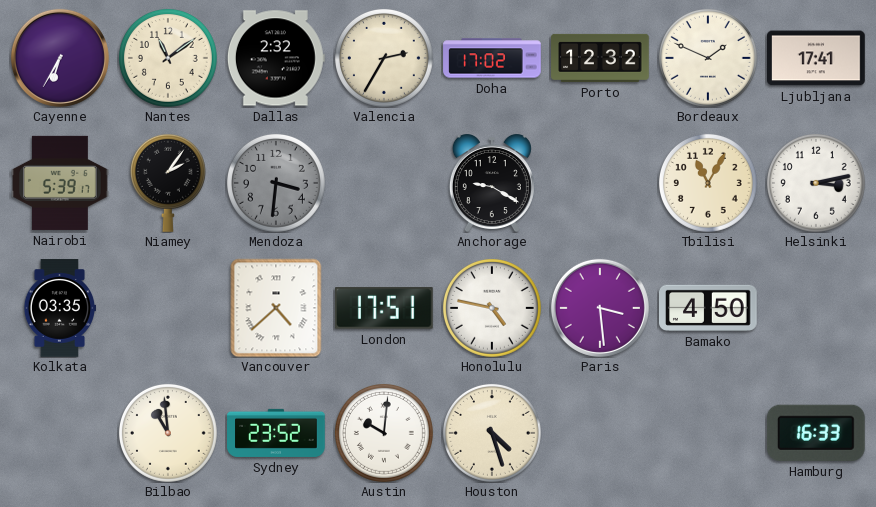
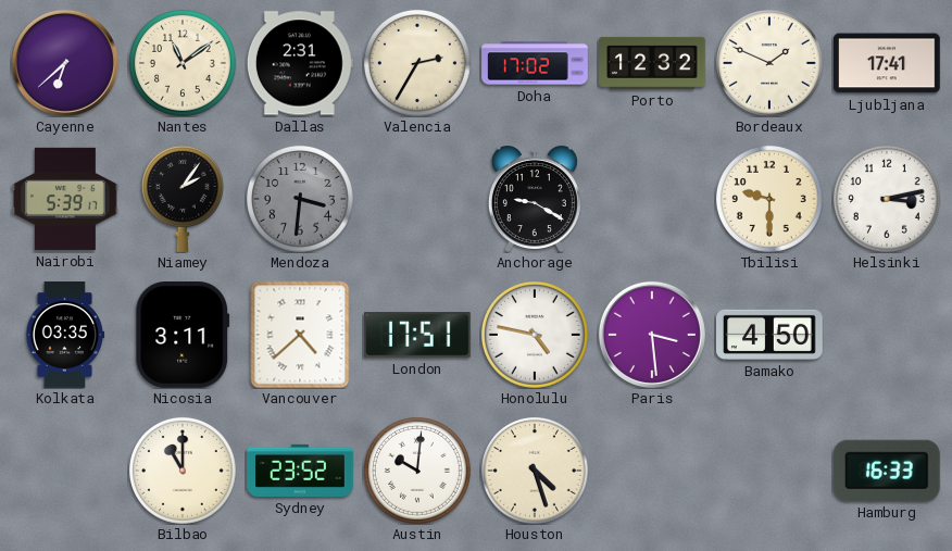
Cayenne: 6:35 -> 6:38 (65, 63)
Dallas: 2:32 -> 2:31 (300, 63)
Tbilisi: 11:05 -> 9:30 (769, 199)
Nicosia: none -> 3:11 (183, 336)
Bilbao: 10:59 -> 11:00 (183, 471)
